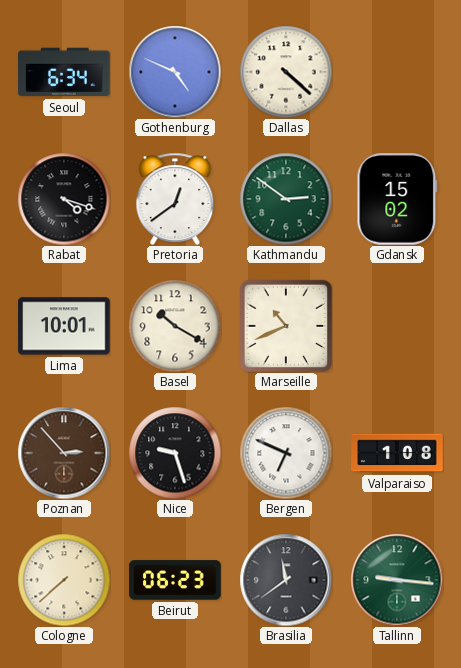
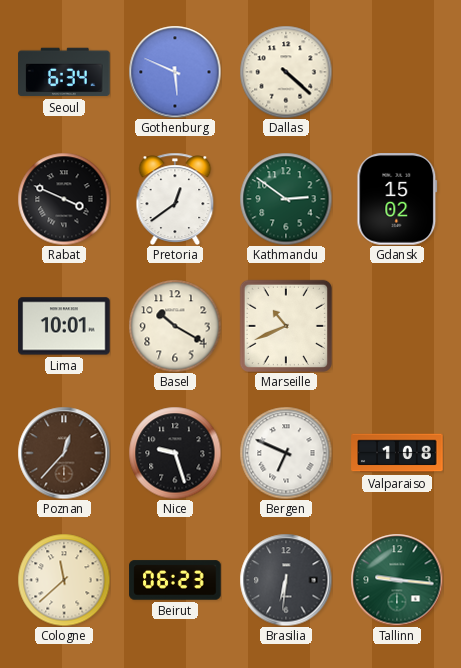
Gothenburg: 4:49 -> 5:49 (175, 72)
Rabat: 4:18 -> 3:49 (64, 199)
Poznan: 2:53 -> 12:37 (64, 453)
Cologne: 7:38 -> 11:38 (64, 580)
Brasilia: 11:39 -> 6:31 (286, 580)
